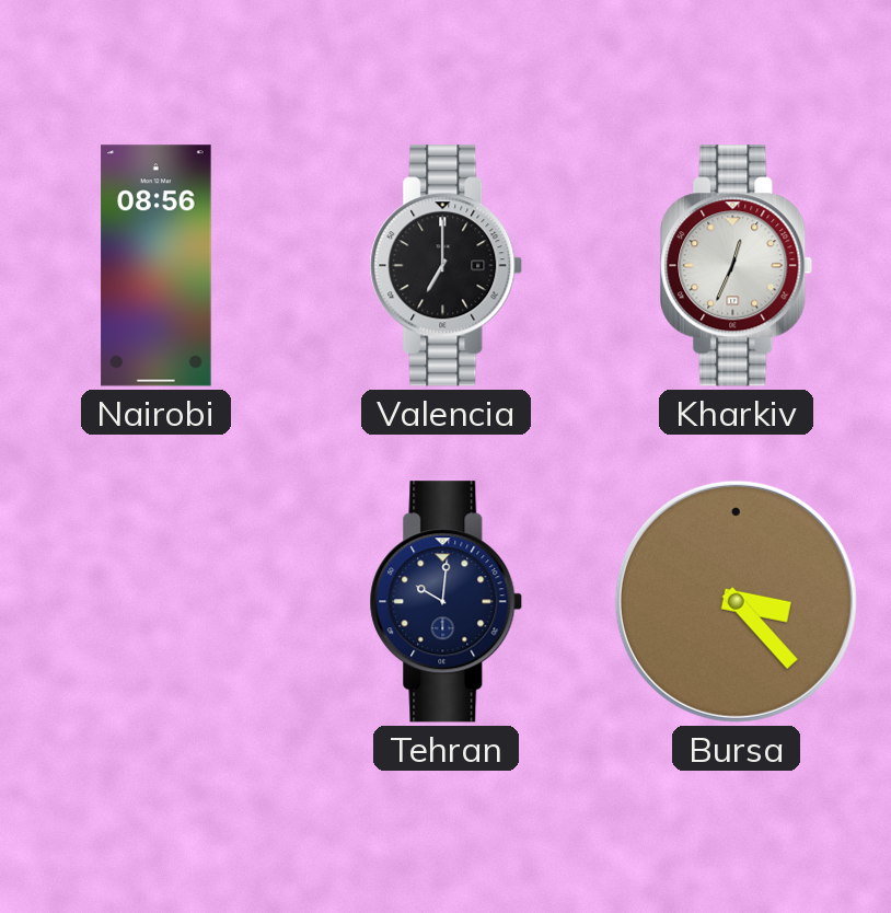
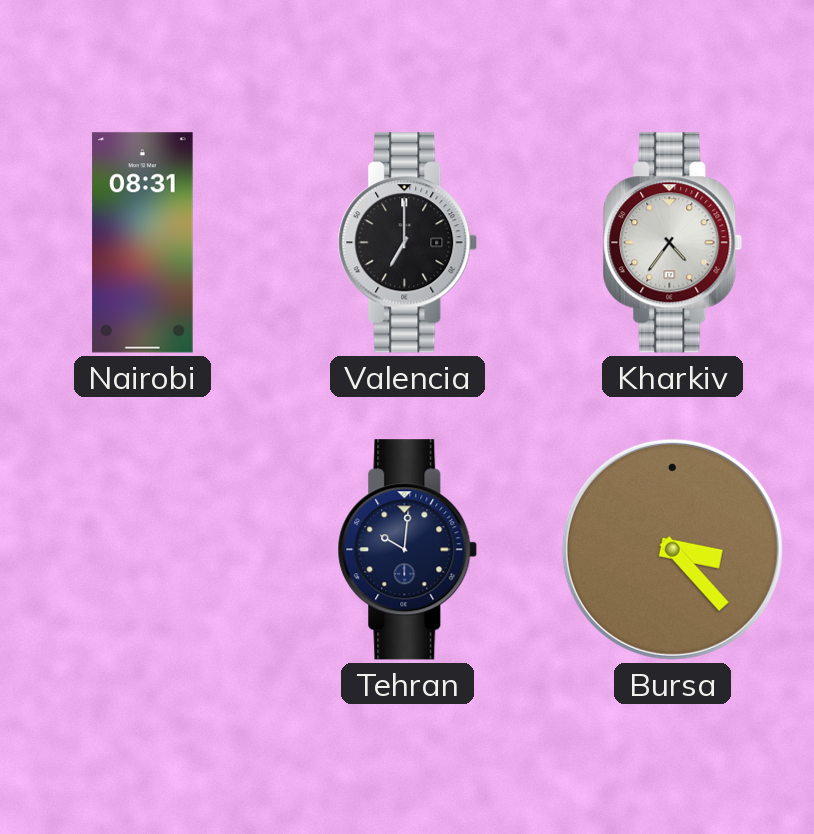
Nairobi: 08:56 -> 08:31 (143, 243)
Kharkiv: 12:34 -> 4:36 (673, 243)
